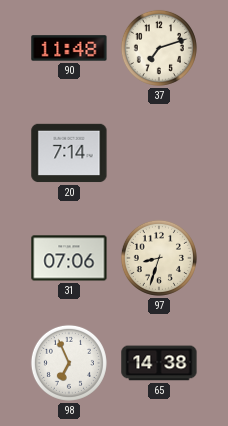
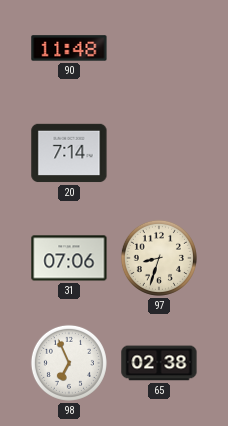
37: 7:12 -> none (159, 48)
65: 14:38 -> 02:38 (159, 363)
